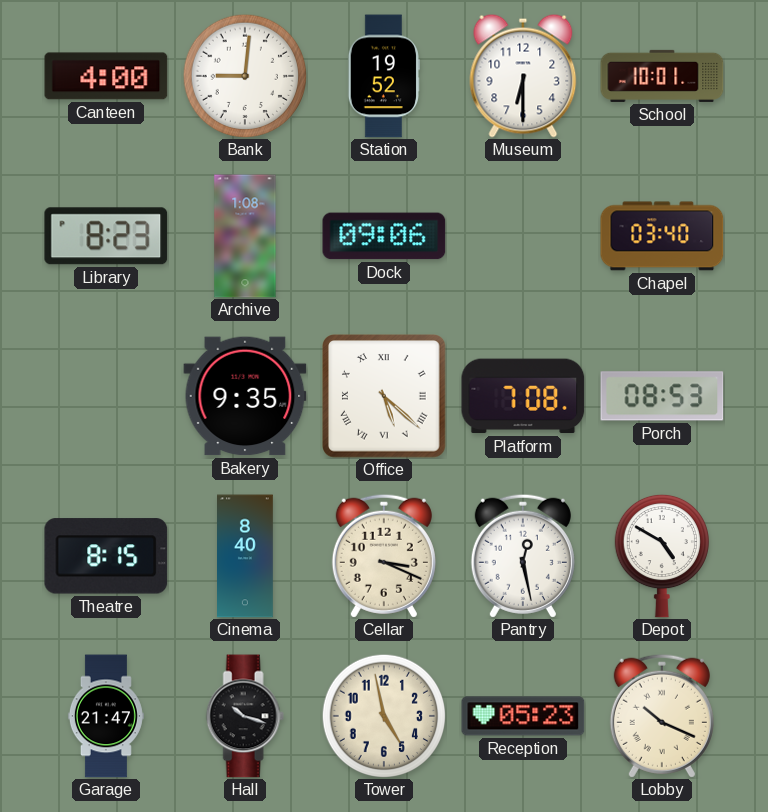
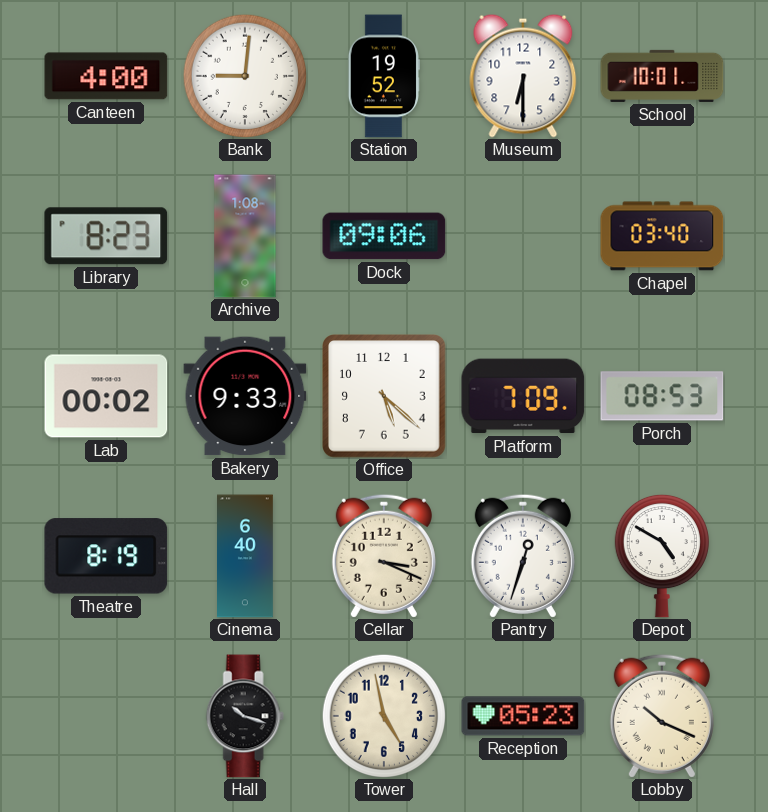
Lab: none -> 00:02 (106, 396)
Bakery: 9:35 -> 9:33 (245, 396)
Office numerals: Roman -> Arabic (385, 397)
Platform: 7:08 -> 7:09 (523, 396)
Theatre: 8:15 -> 8:19 (106, 556)
Cinema: 8:40 -> 6:40 (246, 556)
Pantry: 12:28 -> 12:33 (523, 556)
Garage: 21:47 -> none (106, 716)
